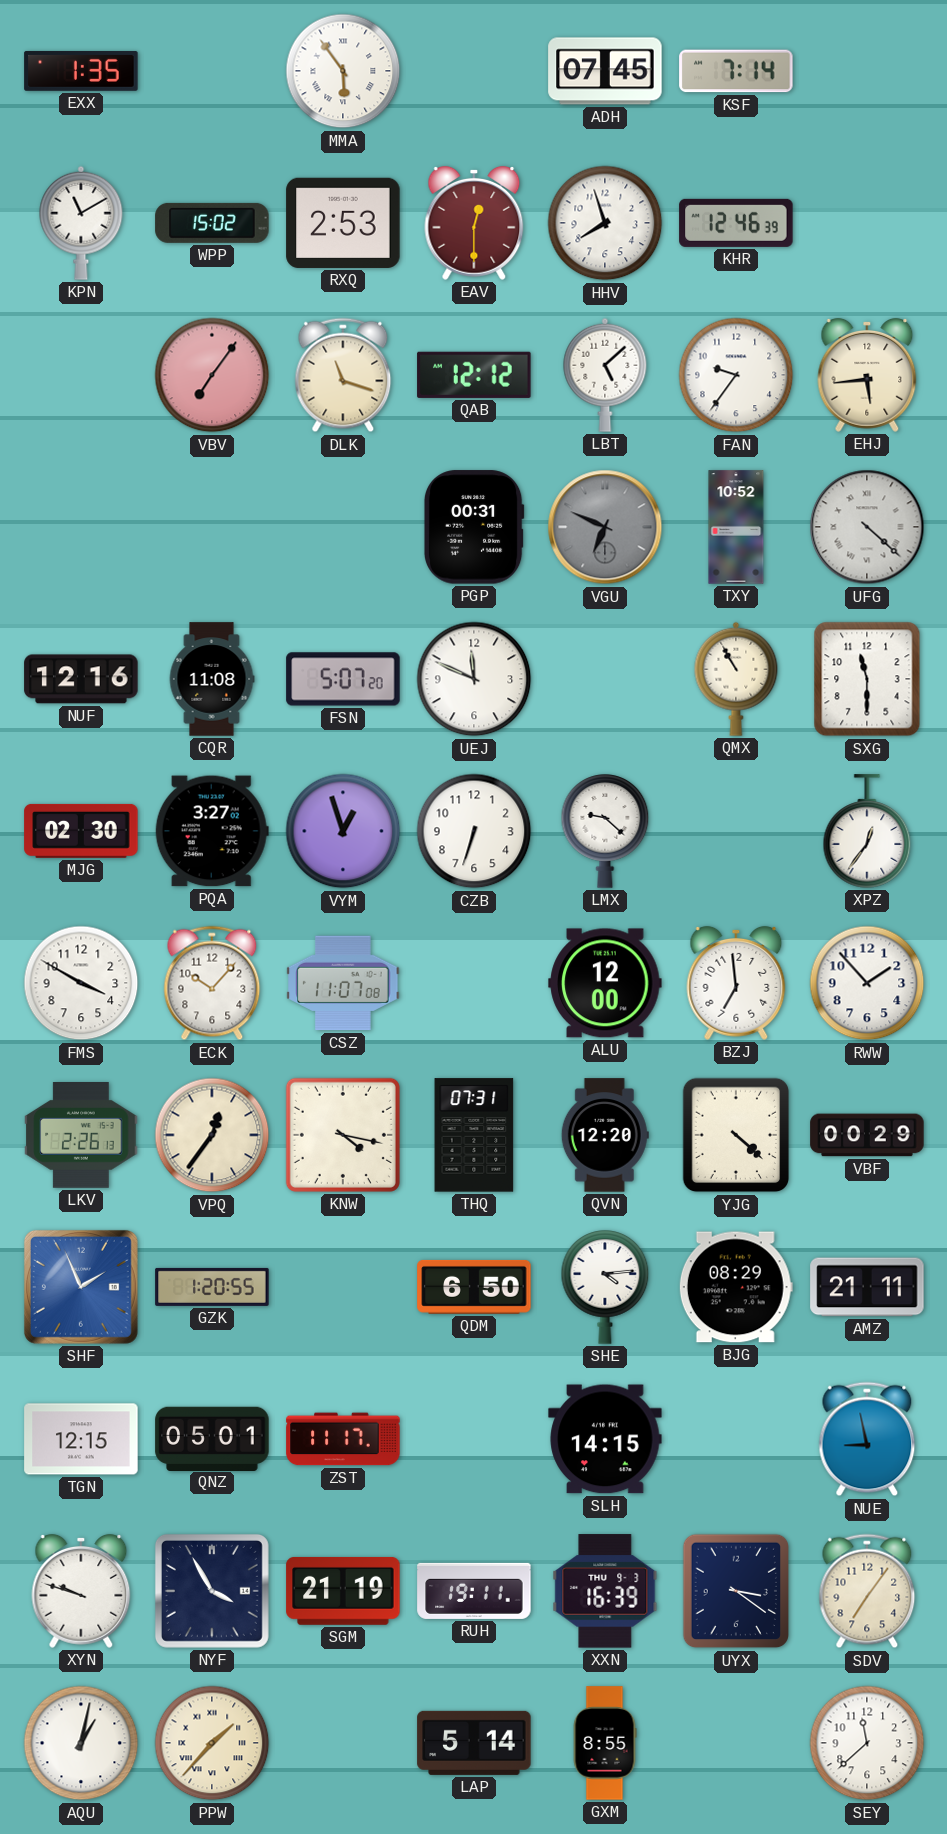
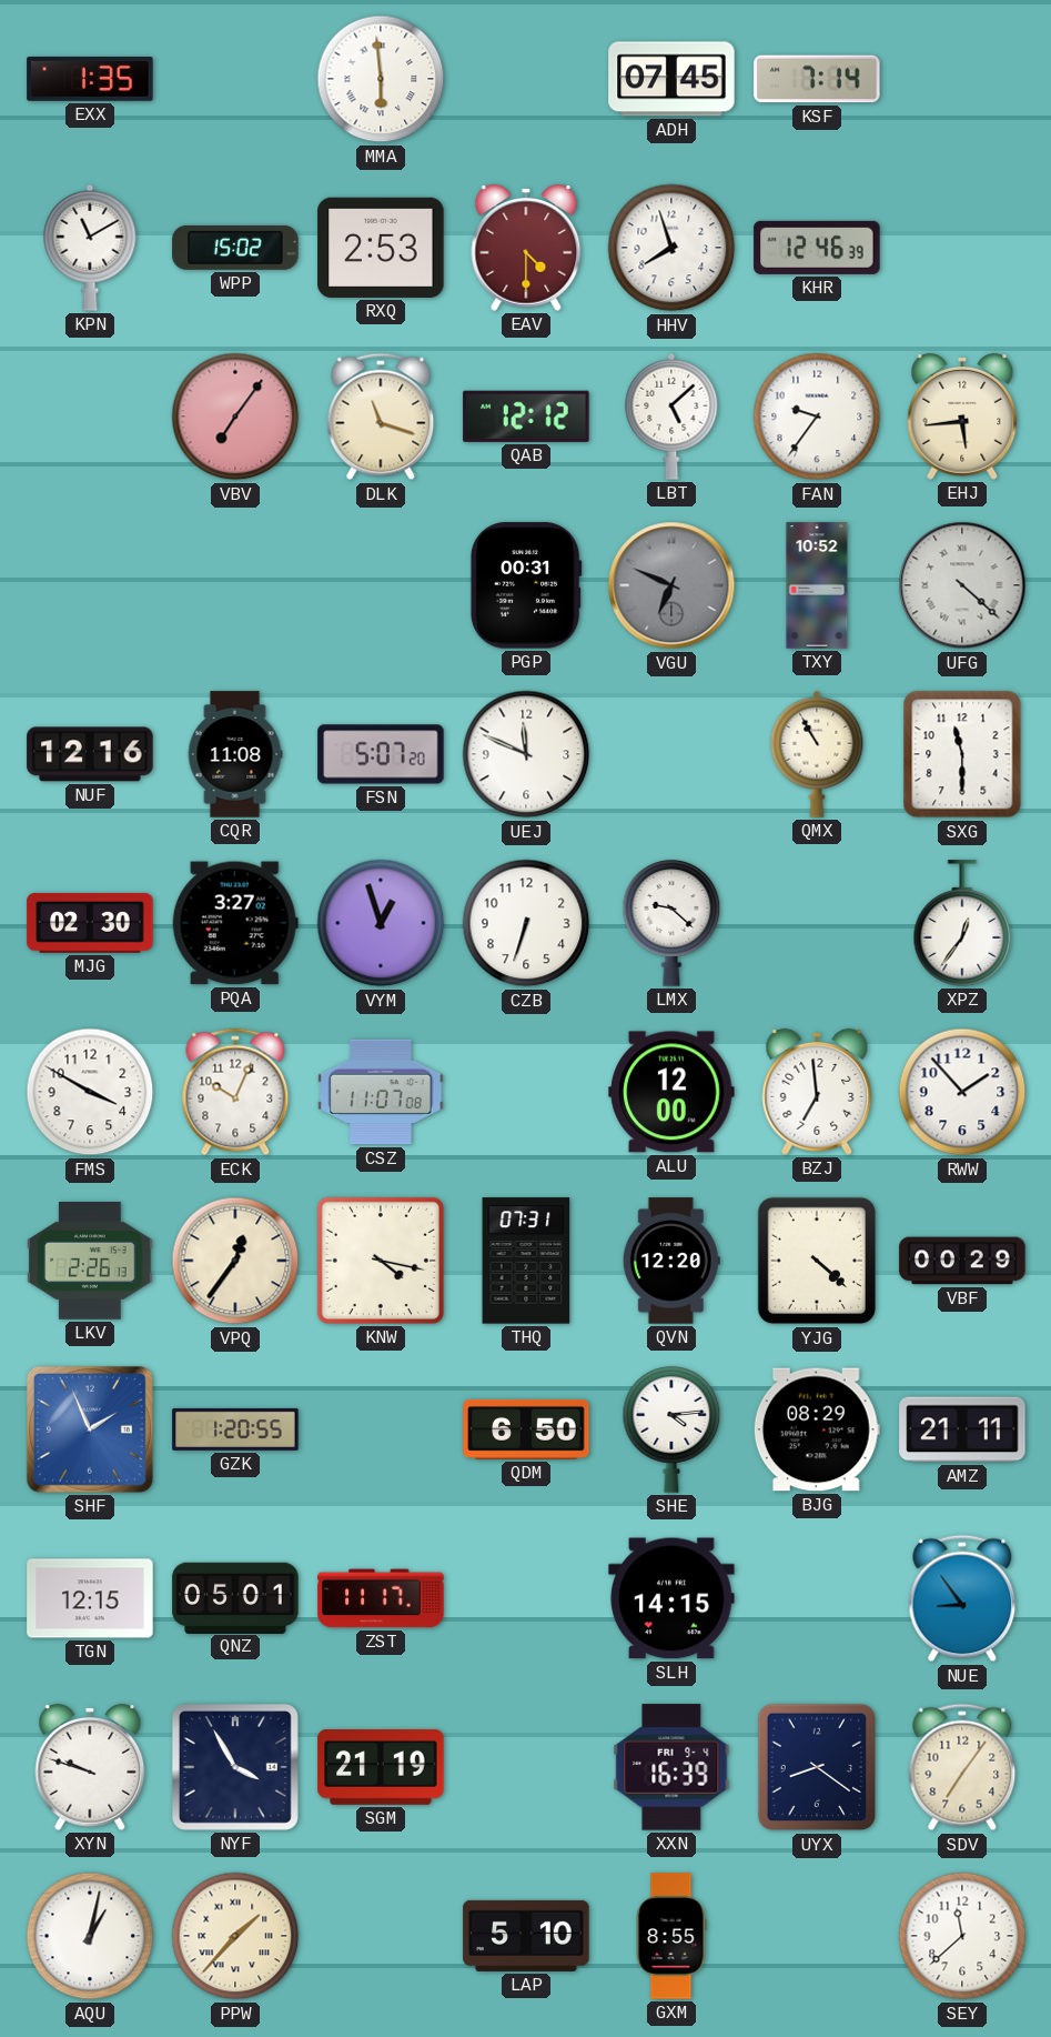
MMA: 5:54 -> 5:59 (381, 79)
EAV: 12:30 -> 4:30 (526, 248)
ECK: 10:07 -> 10:04 (235, 1092)
NUE: 8:58 -> 8:54 (962, 1598)
RUH: 19:11 -> none (474, 1591)
XXN date: THU 9-3 -> FRI 9-4 (671, 1767)
UYX: 3:21 -> 8:21 (817, 1767)
LAP: 5:14 -> 5:10 (526, 1936)
